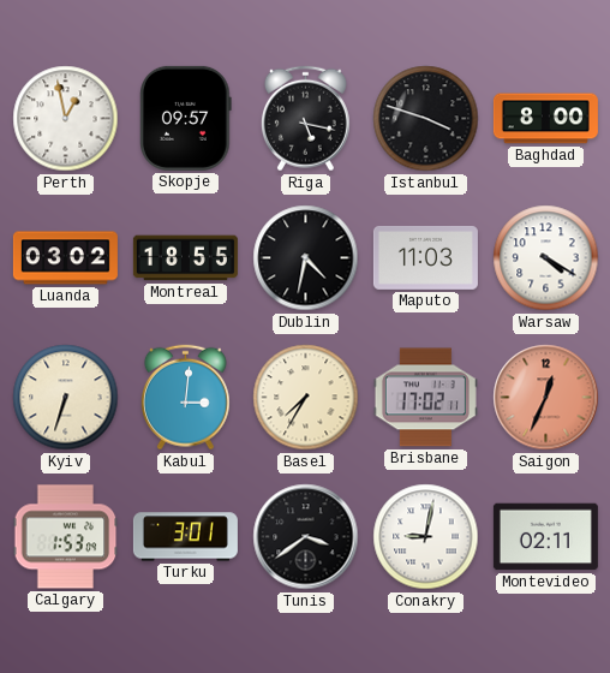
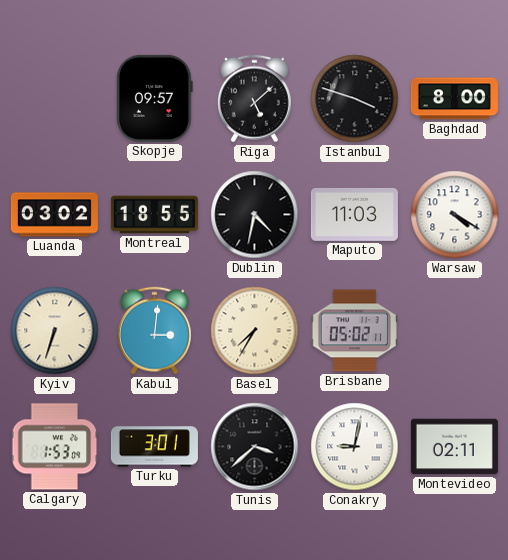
Perth: 12:58 -> none (66, 119)
Riga: 5:17 -> 5:08 (254, 99)
Brisbane: 17:02 -> 05:02 (354, 331)
Saigon: 12:34 -> none (546, 398)
Tunis: 3:39 -> 3:38 (255, 447)
